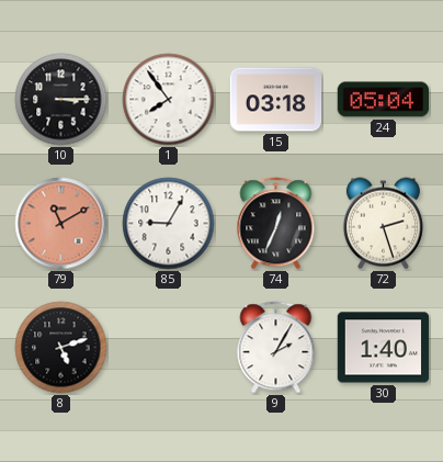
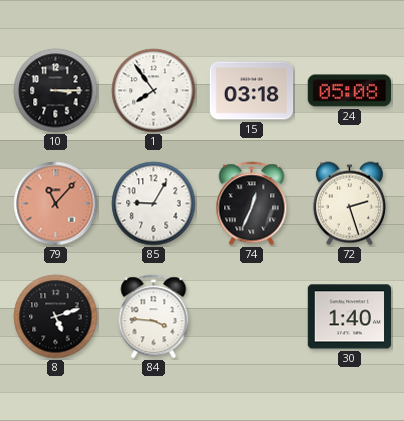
24: 05:04 -> 05:08 (349, 91)
79: 11:10 -> 11:07 (56, 204)
84: none -> 3:46 (154, 317)
9: 2:05 -> none (276, 348)
